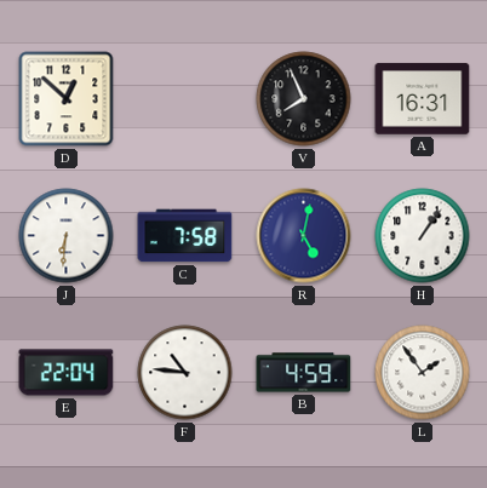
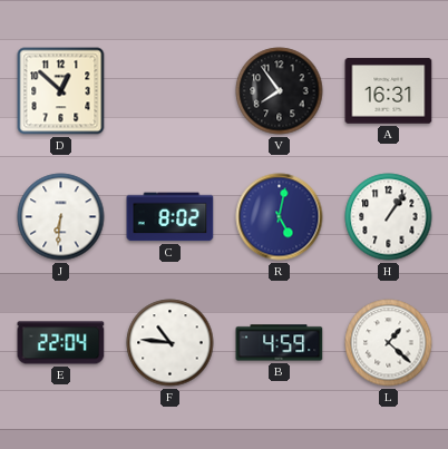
V: 7:56 -> 7:54 (280, 91)
C: 7:58 -> 8:02 (171, 217)
L: 1:54 -> 1:22 (389, 343)
